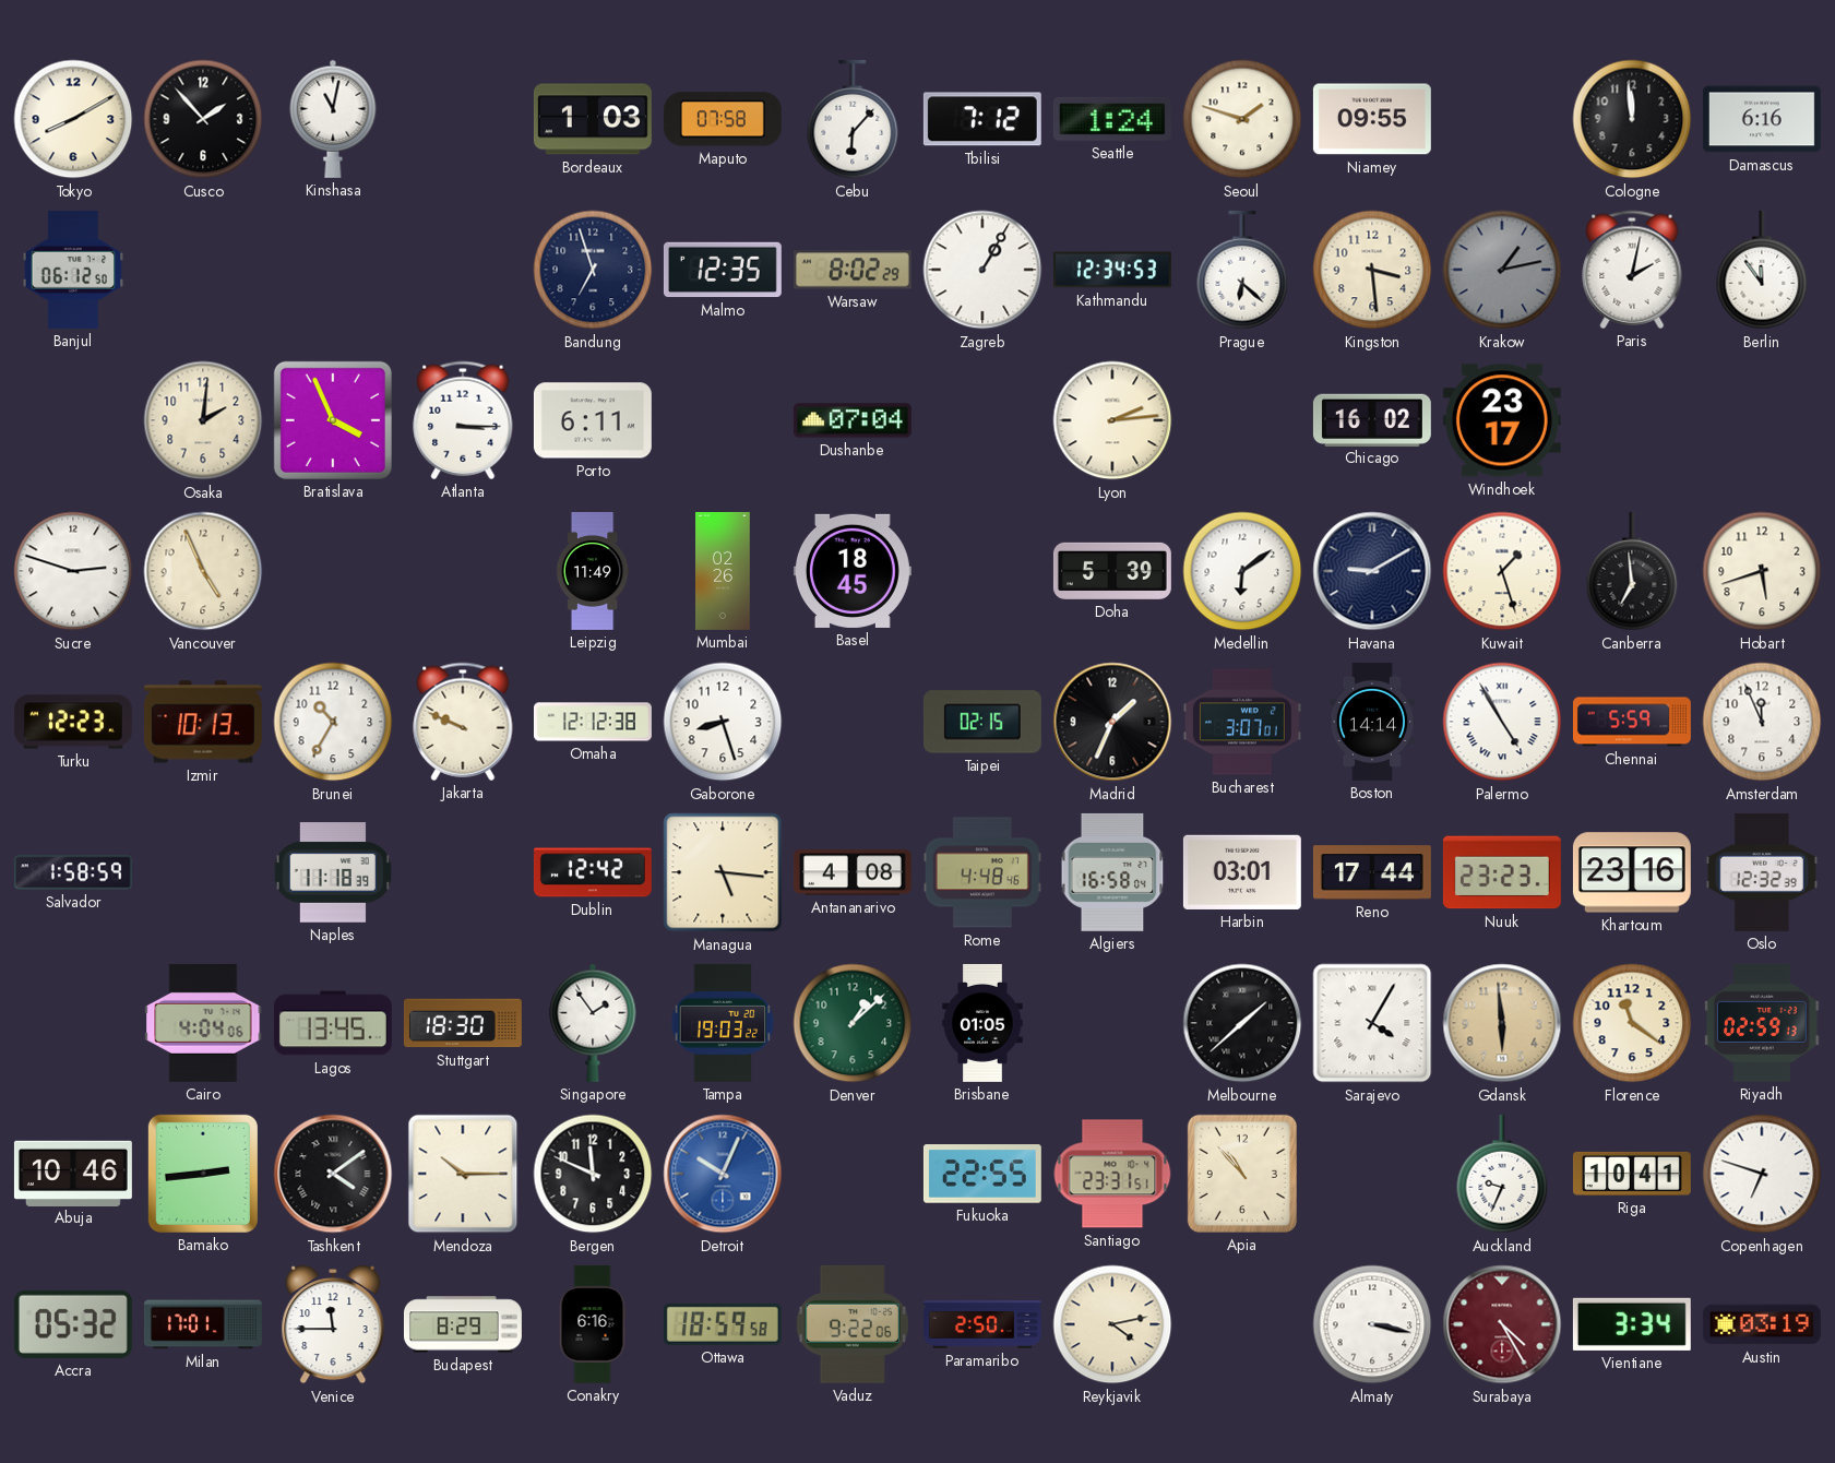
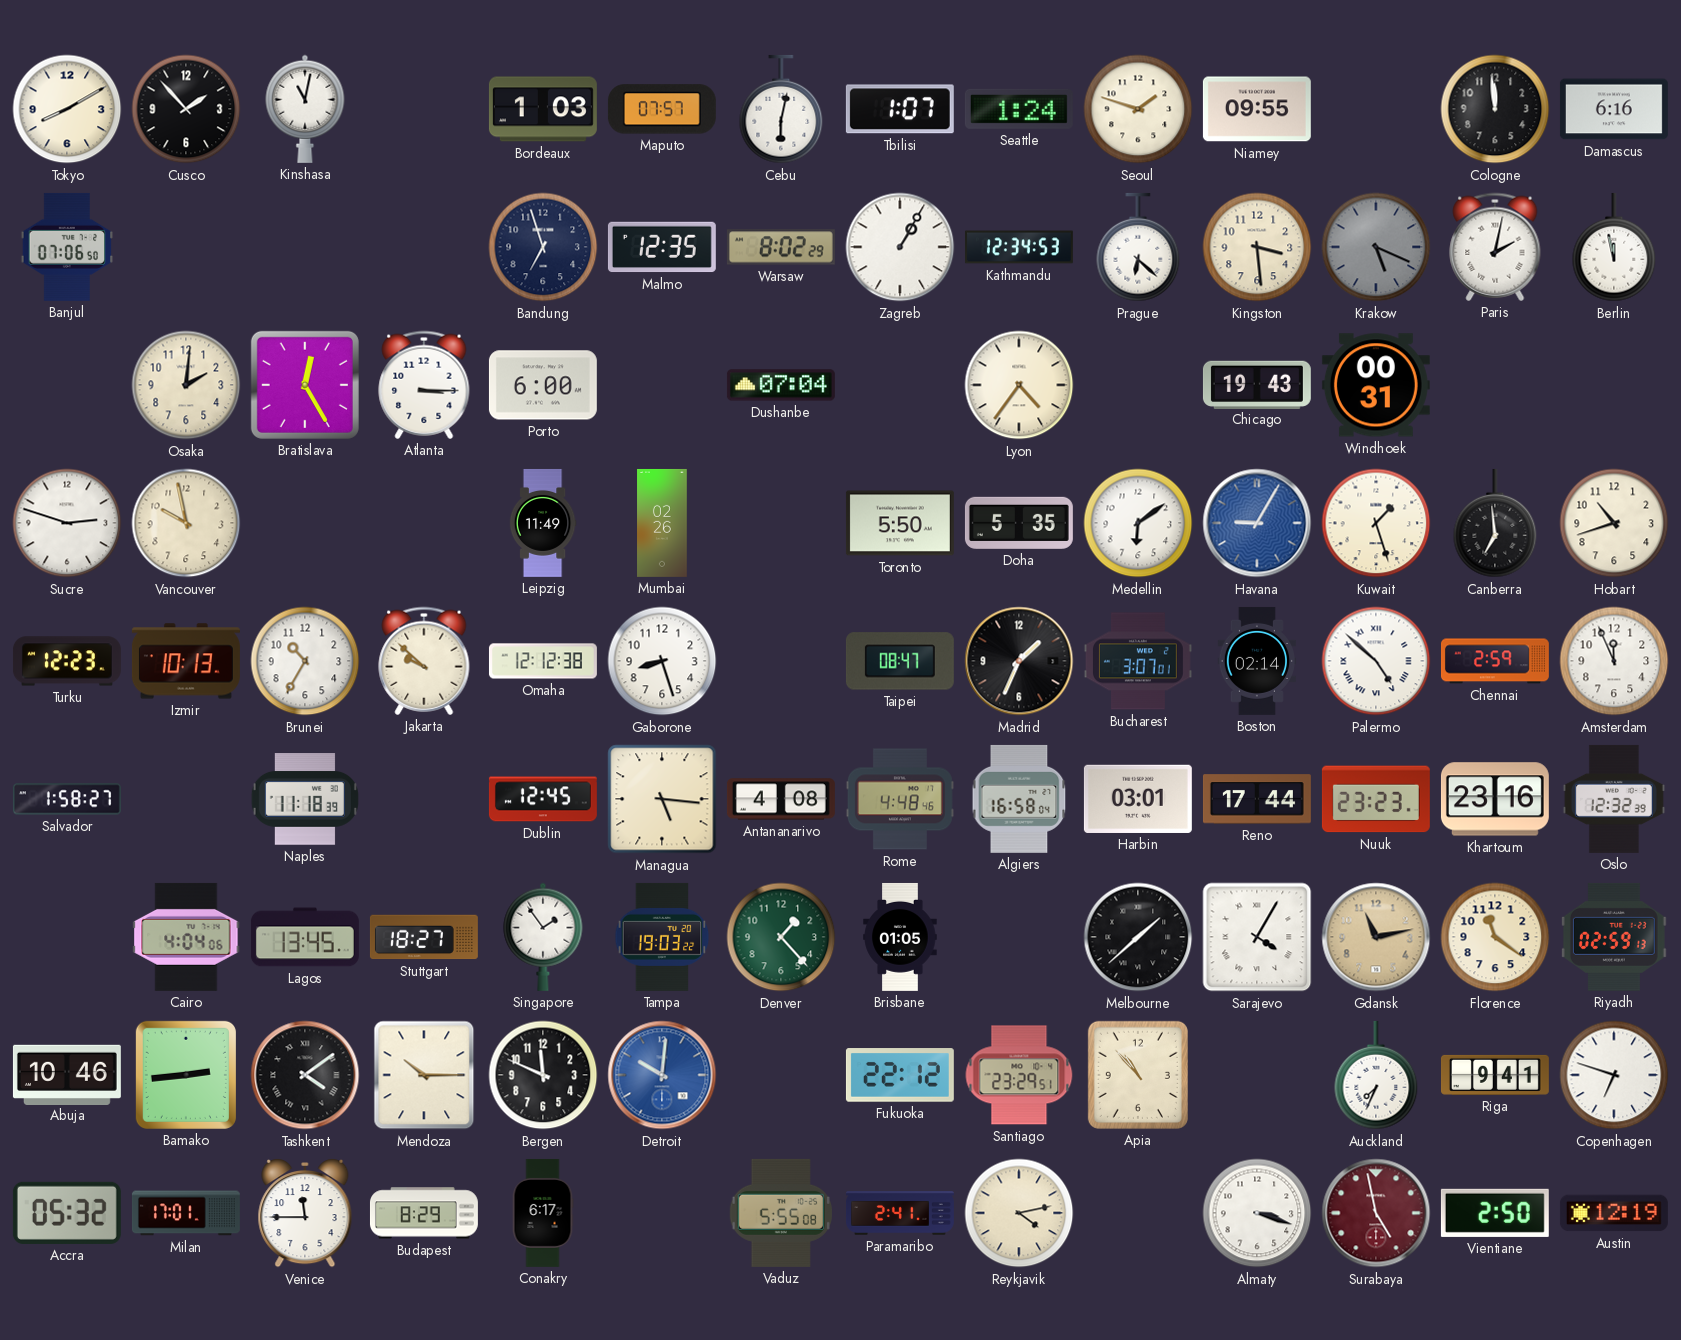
Maputo: 07:58 -> 07:57 (662, 109)
Cebu: 6:07 -> 6:02 (781, 109)
Tbilisi: 7:12 -> 1:07 (900, 109)
Banjul: 06:12 -> 07:06 (67, 247)
Krakow: 1:13 -> 5:19 (1376, 247)
Berlin: 11:54 -> 11:58 (1614, 247)
Bratislava: 3:56 -> 12:25 (305, 385)
Porto: 6:11 -> 6:00 (543, 385)
Lyon: 2:14 -> 4:36 (1019, 385)
Chicago: 16:02 -> 19:43 (1257, 384)
Windhoek: 23:17 -> 00:31 (1376, 385)
Vancouver: 4:56 -> 9:58 (186, 523)
Basel: 18:45 -> none (853, 571)
Toronto: none -> 5:50 (900, 523)
Doha: 5:39 -> 5:35 (1019, 523)
Havana: 9:10 -> 9:05 (1257, 523)
Havana dial: navy -> blue (1257, 523)
Hobart: 5:42 -> 10:42 (1614, 523)
Jakarta: 9:49 -> 9:52 (424, 661)
Taipei: 02:15 -> 08:47 (900, 661)
Boston: 14:14 -> 02:14 (1256, 661)
Palermo: 4:55 -> 4:52 (1376, 661)
Chennai: 5:59 -> 2:59 (1495, 661)
Salvador: 1:58:59 -> 1:58:27 (67, 799)
Dublin: 12:42 -> 12:45 (543, 799)
Stuttgart: 18:30 -> 18:27 (424, 937)
Denver: 1:08 -> 1:23 (781, 937)
Gdansk: 5:59 -> 11:13 (1376, 937)
Detroit: 10:04 -> 10:01 (662, 1075)
Fukuoka: 22:55 -> 22:12 (900, 1075)
Santiago: 23:31 -> 23:29 (1019, 1075)
Auckland: 9:34 -> 7:34 (1376, 1075)
Riga: 10:41 -> 9:41 (1495, 1075)
Conakry: 6:16 -> 6:17 (543, 1213)
Ottawa: 18:59 -> none (723, 1324)
Vaduz: 9:22 -> 5:55 (781, 1213)
Paramaribo: 2:50 -> 2:41 (900, 1213)
Almaty: 3:17 -> 3:18 (1257, 1213)
Surabaya: 4:25 -> 4:58 (1376, 1213)
Vientiane: 3:34 -> 2:50 (1495, 1213)
Austin: 03:19 -> 12:19 (1614, 1213)
